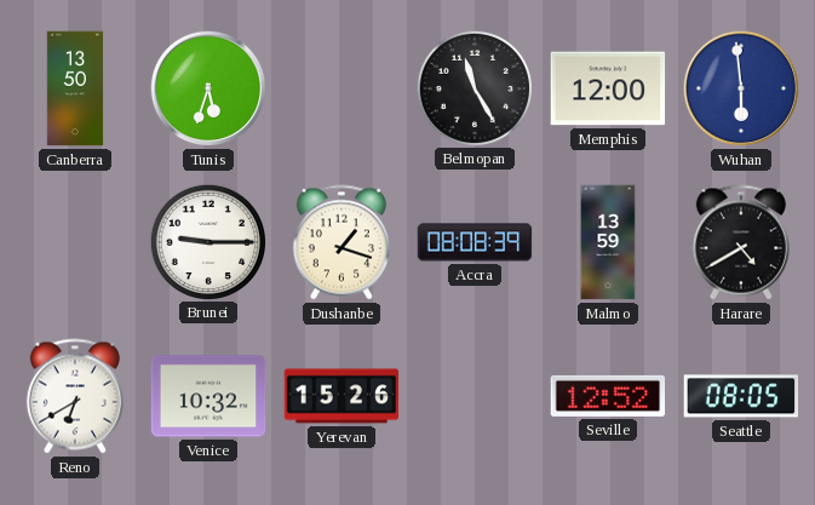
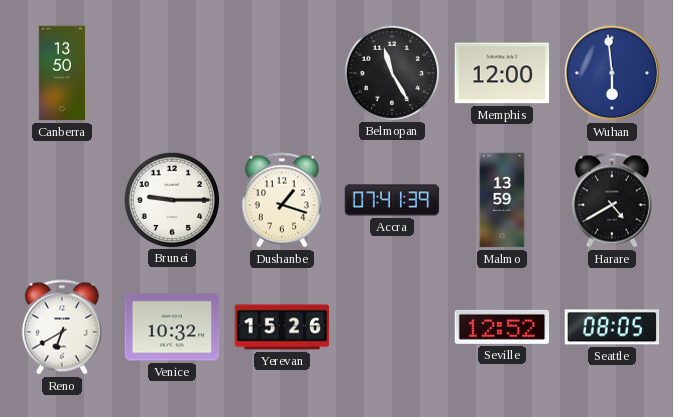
Tunis: 5:33 -> none (208, 88)
Accra: 08:08 -> 07:41 (392, 200)
